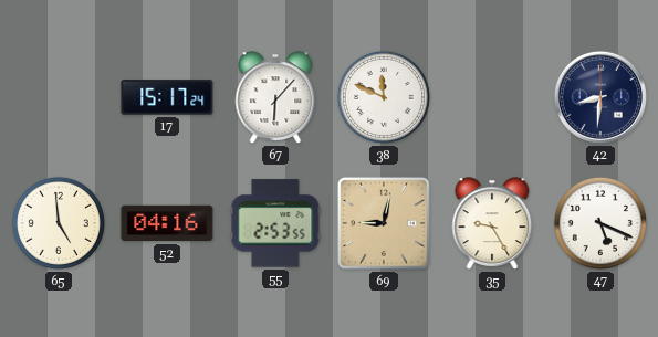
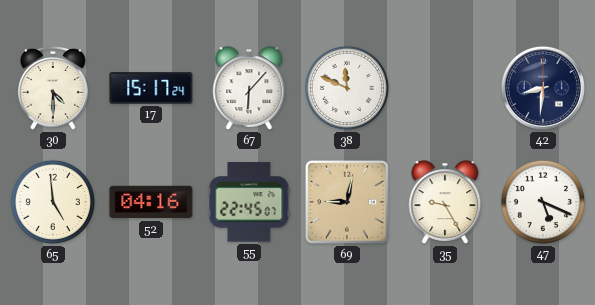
30: none -> 4:30 (54, 88)
55: 2:53 -> 22:45 (249, 202)
